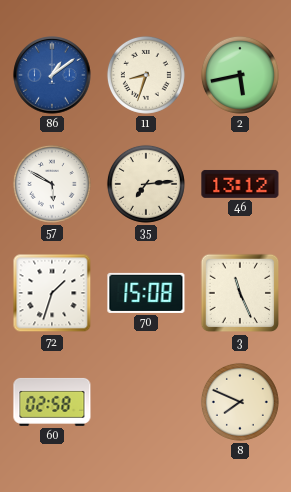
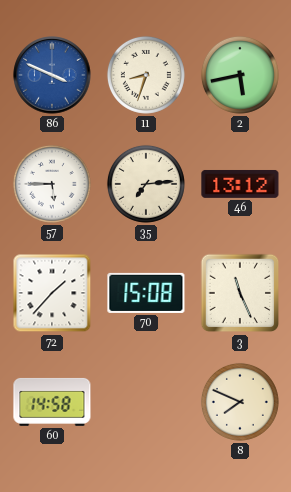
86: 1:09 -> 3:49 (52, 75)
57: 5:50 -> 5:45 (52, 184)
72: 1:33 -> 1:37 (52, 293)
60: 02:58 -> 14:58 (52, 402)
